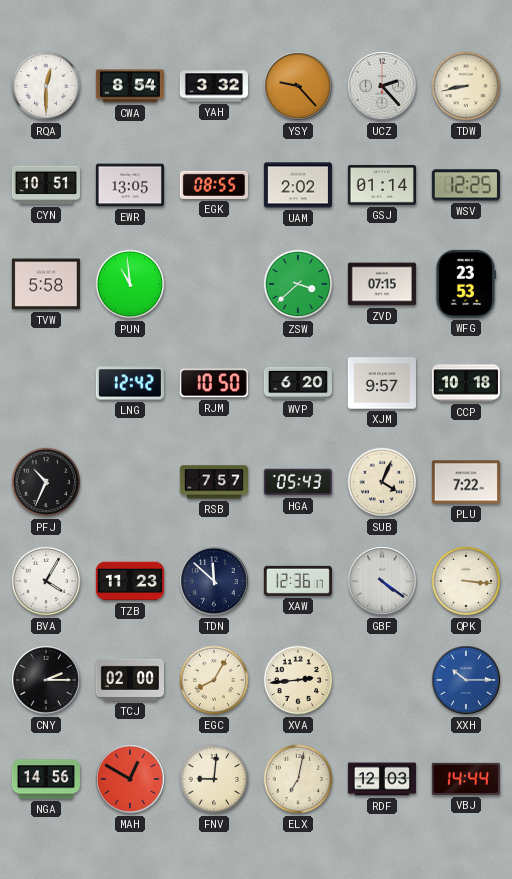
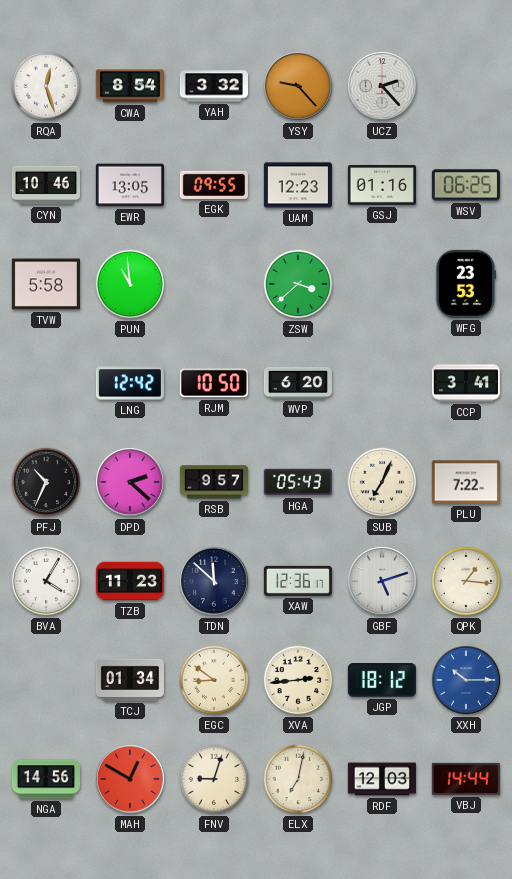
RQA: 12:30 -> 12:27 (46, 86)
TDW: 8:43 -> none (466, 86)
CYN: 10:51 -> 10:46 (46, 185)
EGK: 08:55 -> 09:55 (214, 185)
UAM: 2:02 -> 12:23 (298, 185)
GSJ: 01:14 -> 01:16 (382, 186)
WSV: 12:25 -> 06:25 (466, 185)
ZVD: 07:15 -> none (382, 284)
XJM: 9:57 -> none (382, 383)
CCP: 10:18 -> 3:41 (466, 383)
DPD: none -> 2:22 (131, 483)
RSB: 7:57 -> 9:57 (214, 482)
SUB: 4:04 -> 7:04 (382, 482)
GBF: 4:21 -> 5:12 (383, 582)
QPK: 3:16 -> 1:16 (466, 581)
CNY: 2:15 -> none (47, 681)
TCJ: 02:00 -> 01:34 (130, 680)
EGC: 8:05 -> 8:51 (214, 680)
JGP: none -> 18:12 (382, 680)
FNV: 9:01 -> 9:03 (214, 779)
